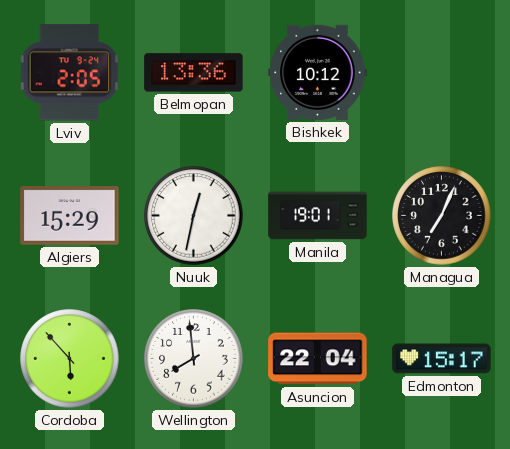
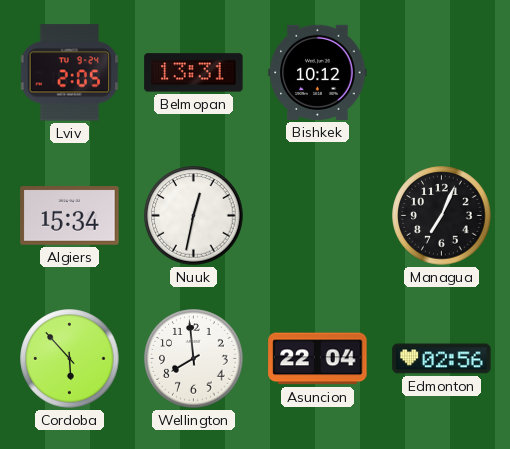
Belmopan: 13:36 -> 13:31 (194, 73)
Algiers: 15:29 -> 15:34 (70, 216)
Manila: 19:01 -> none (318, 216)
Edmonton: 15:17 -> 02:56 (442, 359)
